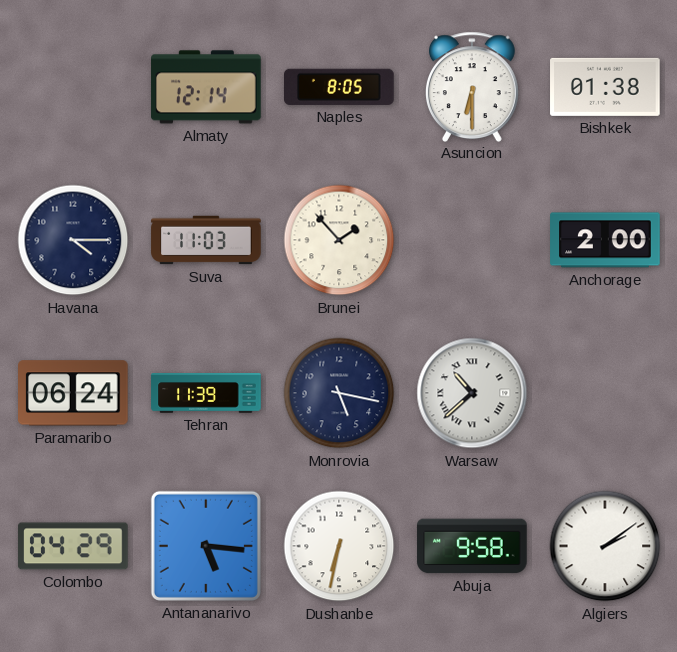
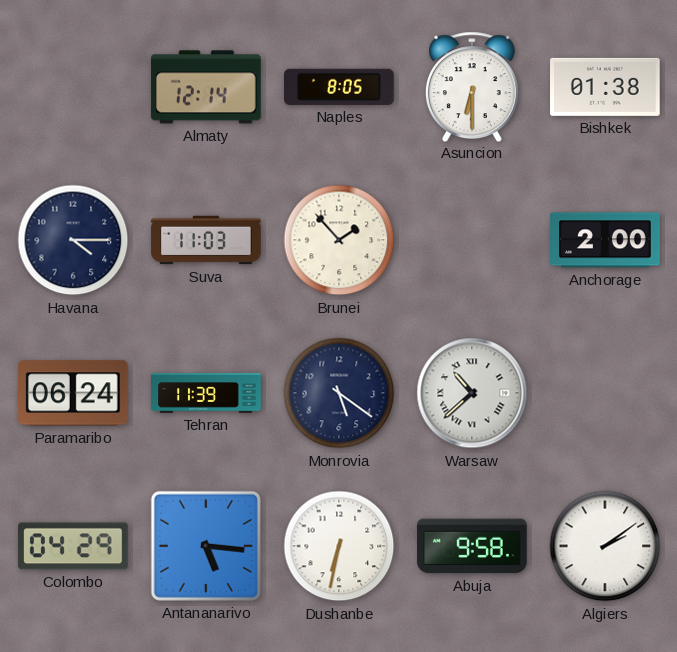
Monrovia: 5:17 -> 5:21 (339, 393)
